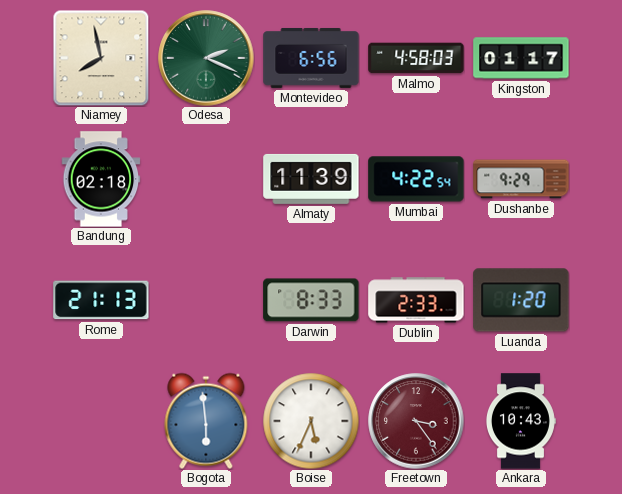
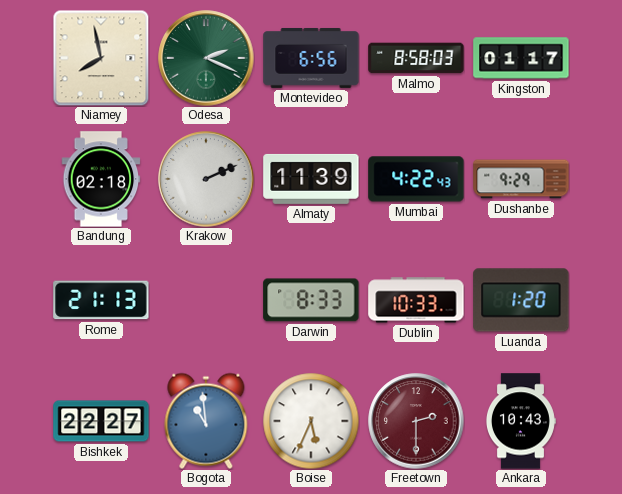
Malmo: 4:58 -> 8:58 (416, 58)
Krakow: none -> 2:11 (206, 179)
Mumbai: 4:22:54 -> 4:22:43 (416, 179)
Dublin: 2:33 -> 10:33 (416, 300)
Bishkek: none -> 22:27 (101, 421)
Bogota: 5:59 -> 10:59 (206, 421)
Freetown: 3:24 -> 2:30 (416, 421)
